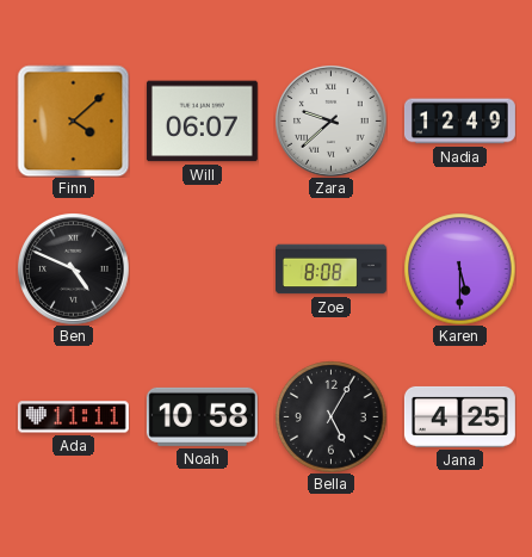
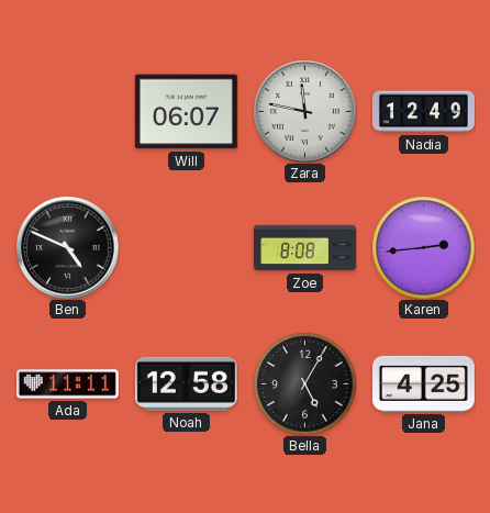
Finn: 4:08 -> none (73, 120)
Zara: 9:38 -> 11:47 (305, 112)
Karen: 5:30 -> 2:44 (423, 247)
Noah: 10:58 -> 12:58 (186, 383)
